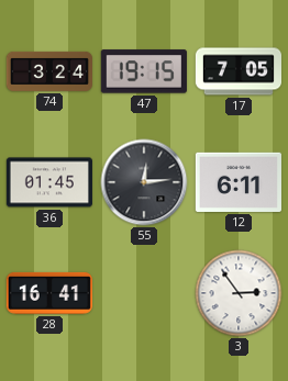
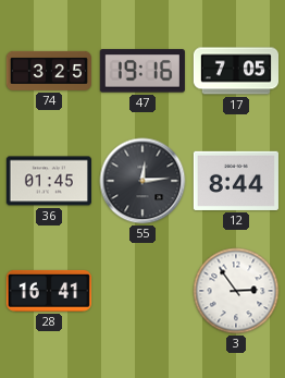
74: 3:24 -> 3:25 (48, 71)
47: 19:15 -> 19:16 (142, 71)
12: 6:11 -> 8:44 (236, 181)
